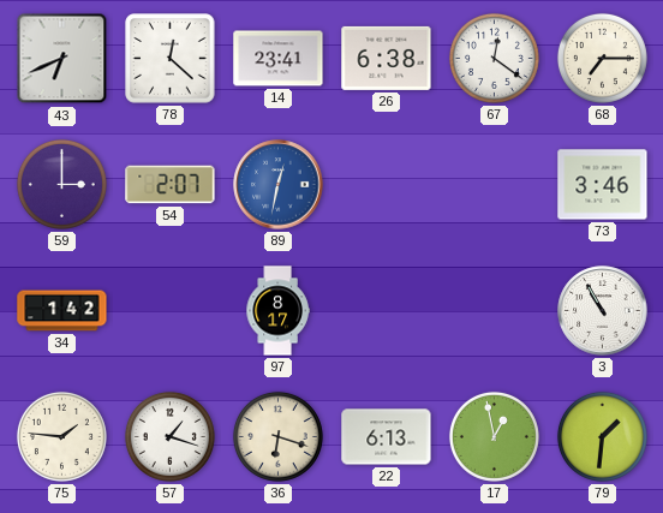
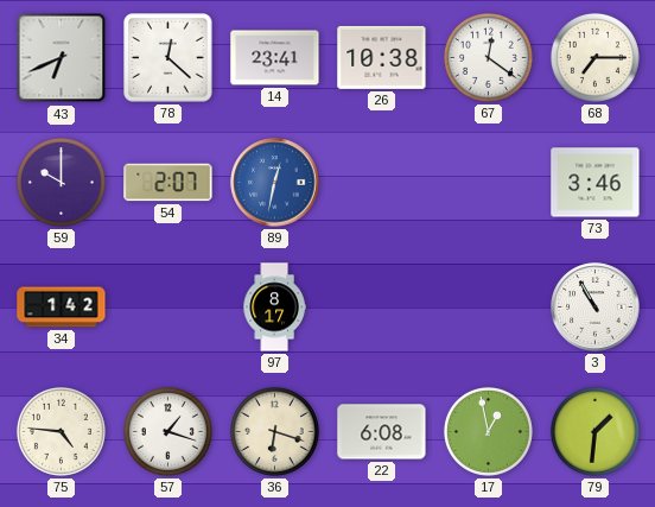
26: 6:38 -> 10:38 (382, 57)
59: 3:00 -> 10:00 (61, 182)
75: 1:46 -> 4:46 (61, 431)
22: 6:13 -> 6:08 (382, 432)
